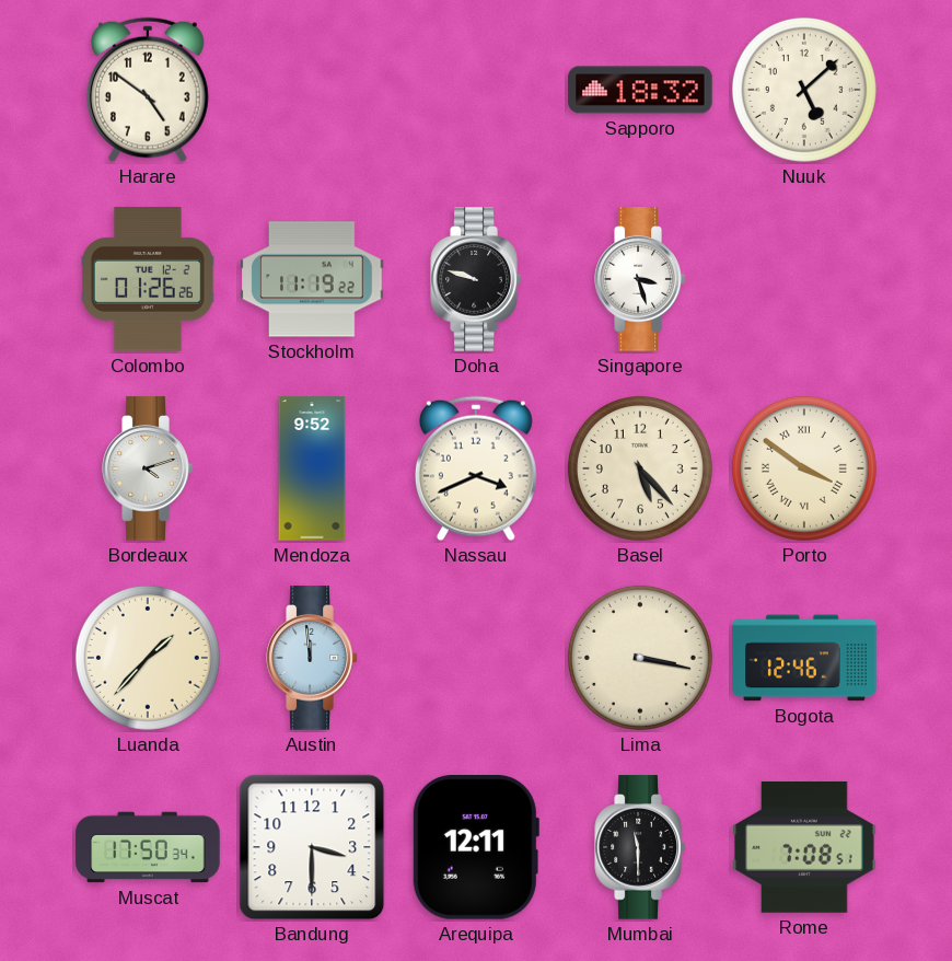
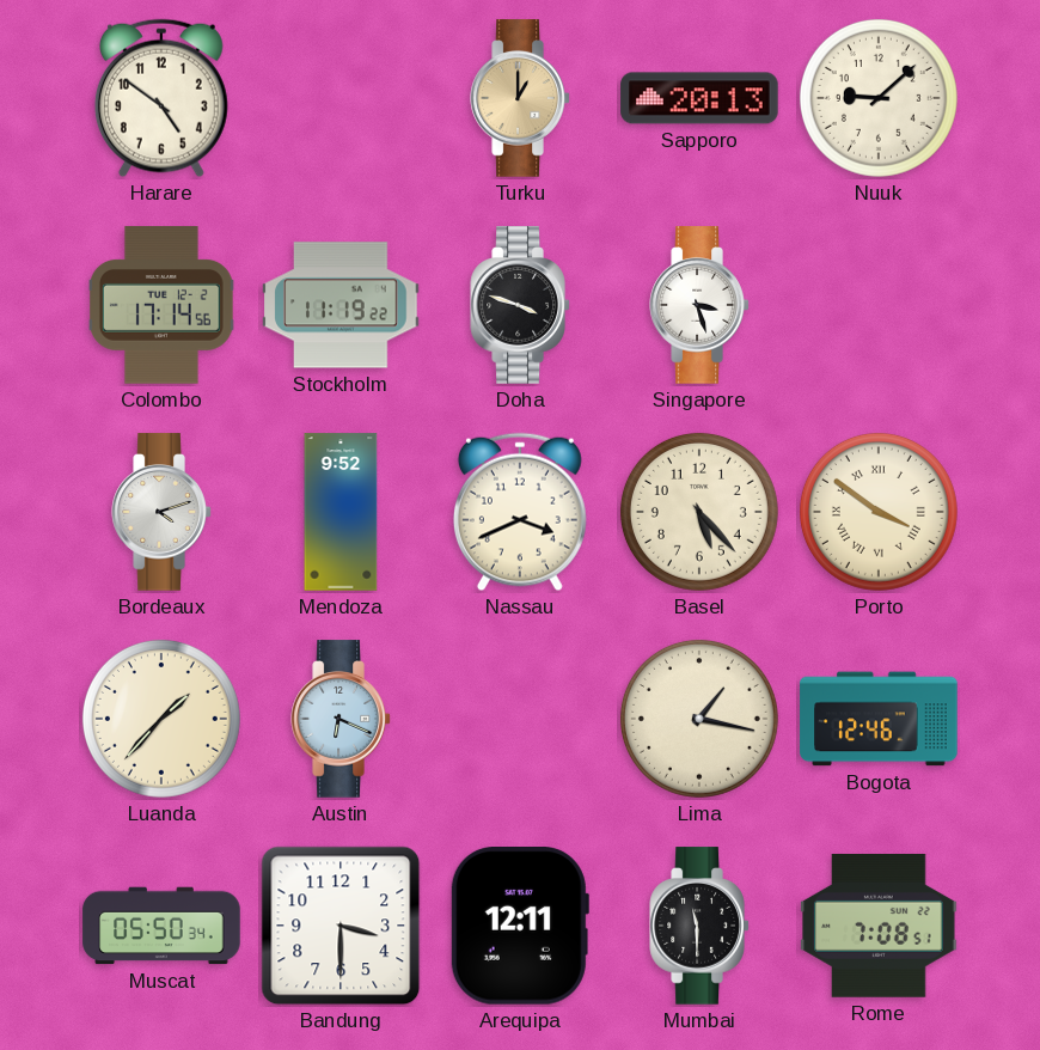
Turku: none -> 1:00 (520, 98)
Sapporo: 18:32 -> 20:13 (699, 98)
Nuuk: 5:08 -> 9:08 (879, 98)
Colombo: 01:26 -> 17:14 (163, 305)
Doha: 9:48 -> 3:48 (520, 305)
Austin: 11:59 -> 6:19 (341, 719)
Lima: 3:17 -> 1:17 (699, 719)
Muscat: 17:50 -> 05:50 (161, 926)
